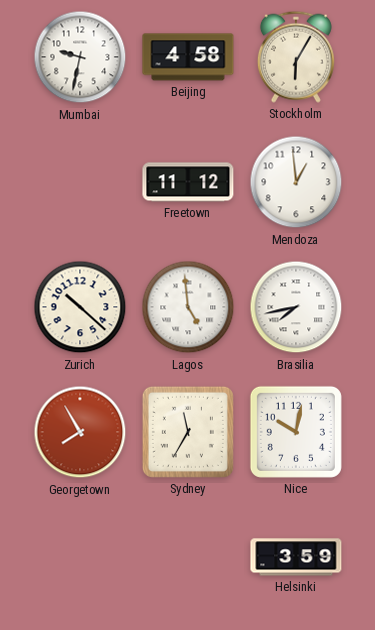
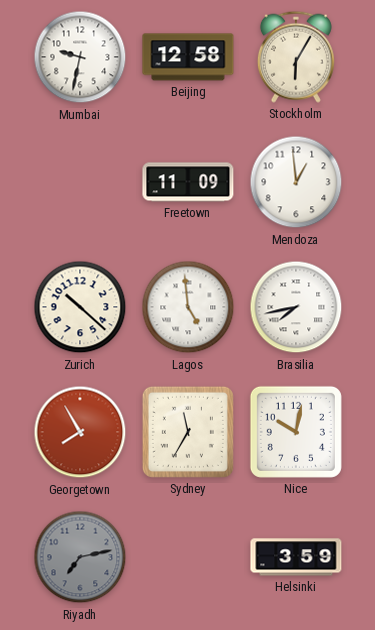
Beijing: 4:58 -> 12:58 (188, 57)
Freetown: 11:12 -> 11:09 (188, 182)
Riyadh: none -> 7:13 (80, 557)
